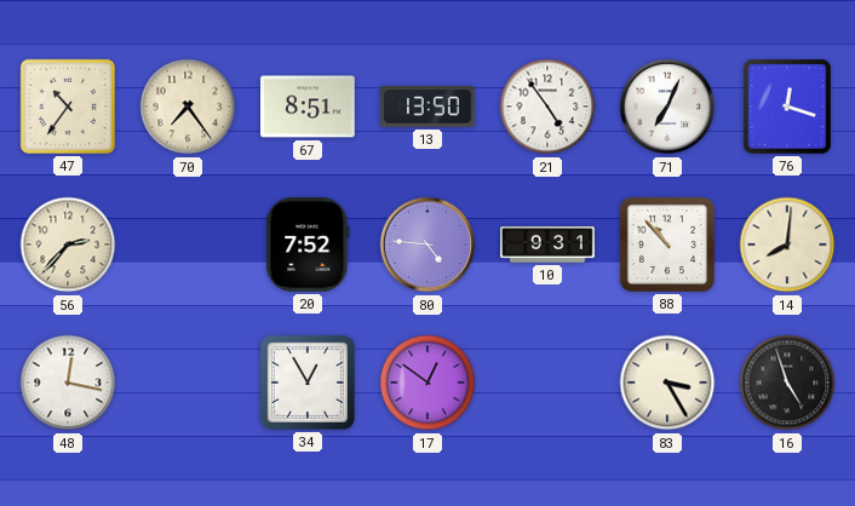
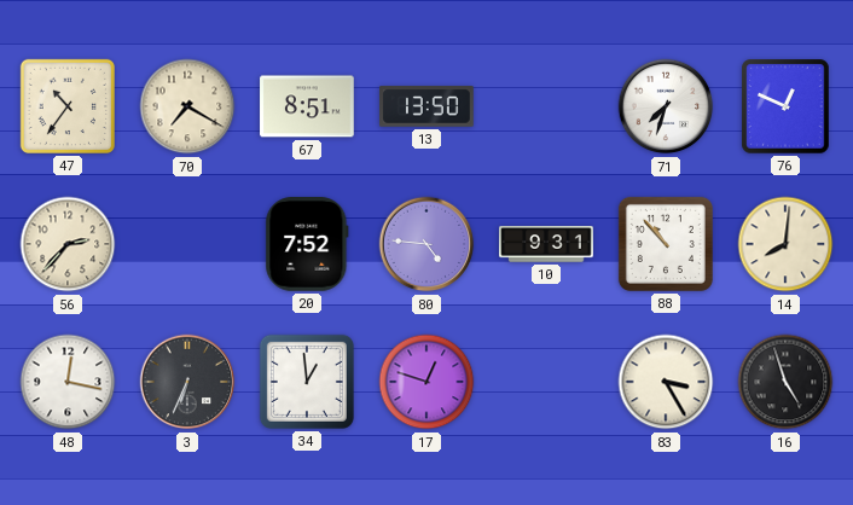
70: 7:24 -> 7:20 (187, 106)
21: 4:54 -> none (547, 107)
71: 7:04 -> 7:33 (666, 106)
76: 12:18 -> 12:49 (785, 106)
3: none -> 6:34 (187, 382)
34: 12:55 -> 12:59 (307, 382)
17: 12:51 -> 12:48 (426, 382)
